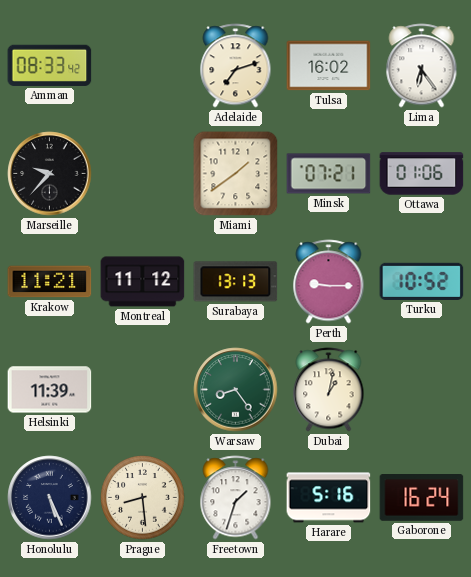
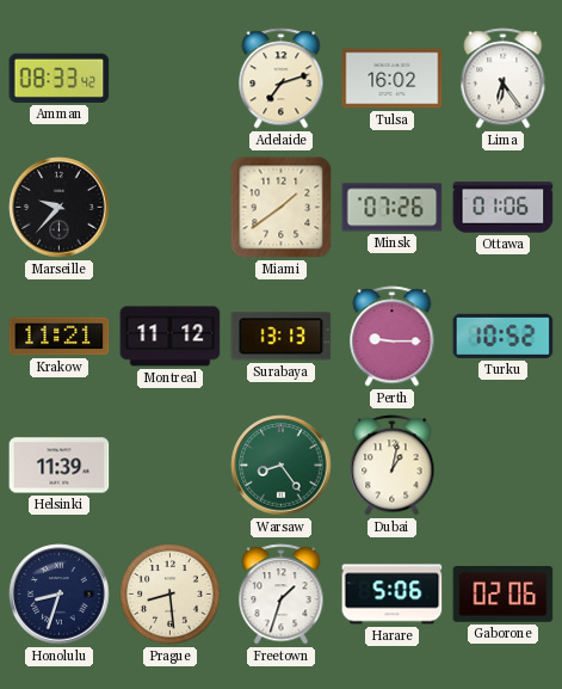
Minsk: 07:21 -> 07:26 (393, 208)
Honolulu: 5:26 -> 8:33 (60, 595)
Harare: 5:16 -> 5:06 (393, 595)
Gaborone: 16:24 -> 02:06 (504, 595)
